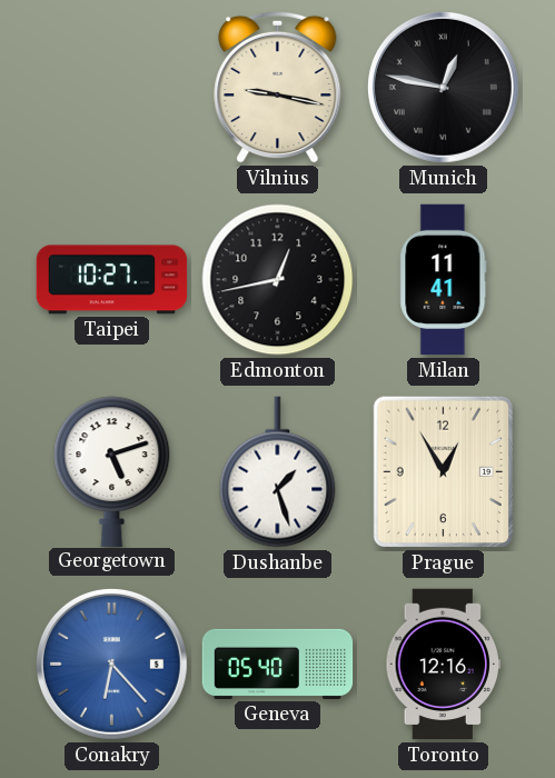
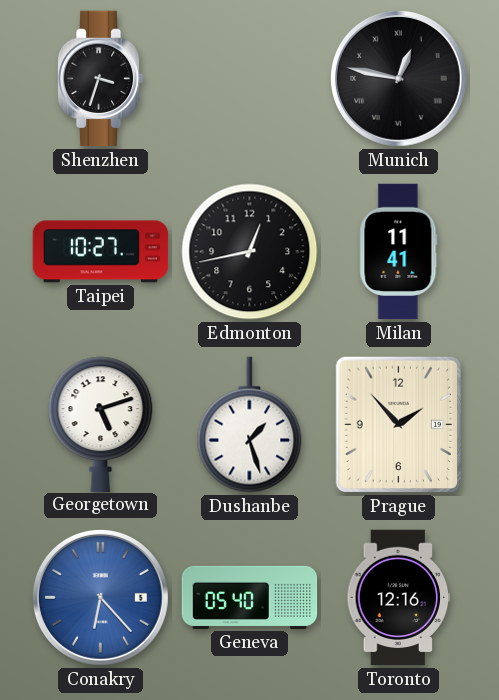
Shenzhen: none -> 3:33 (100, 79)
Vilnius: 9:17 -> none (278, 87)
Prague: 12:55 -> 1:53 (398, 425)
